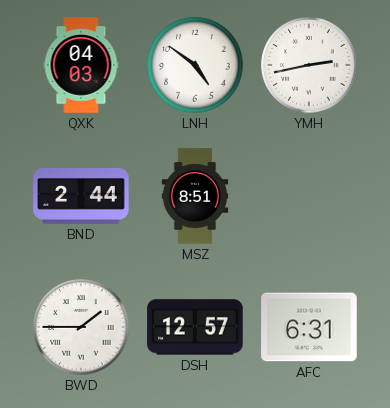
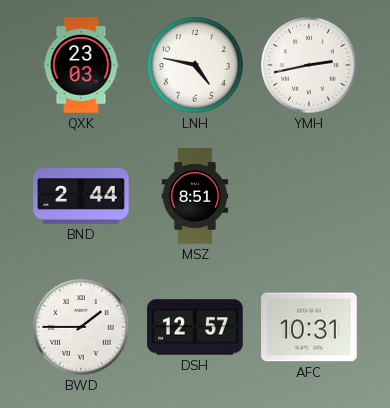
QXK: 04:03 -> 23:03 (81, 65)
LNH: 4:51 -> 4:47 (195, 65)
AFC: 6:31 -> 10:31 (309, 327)
